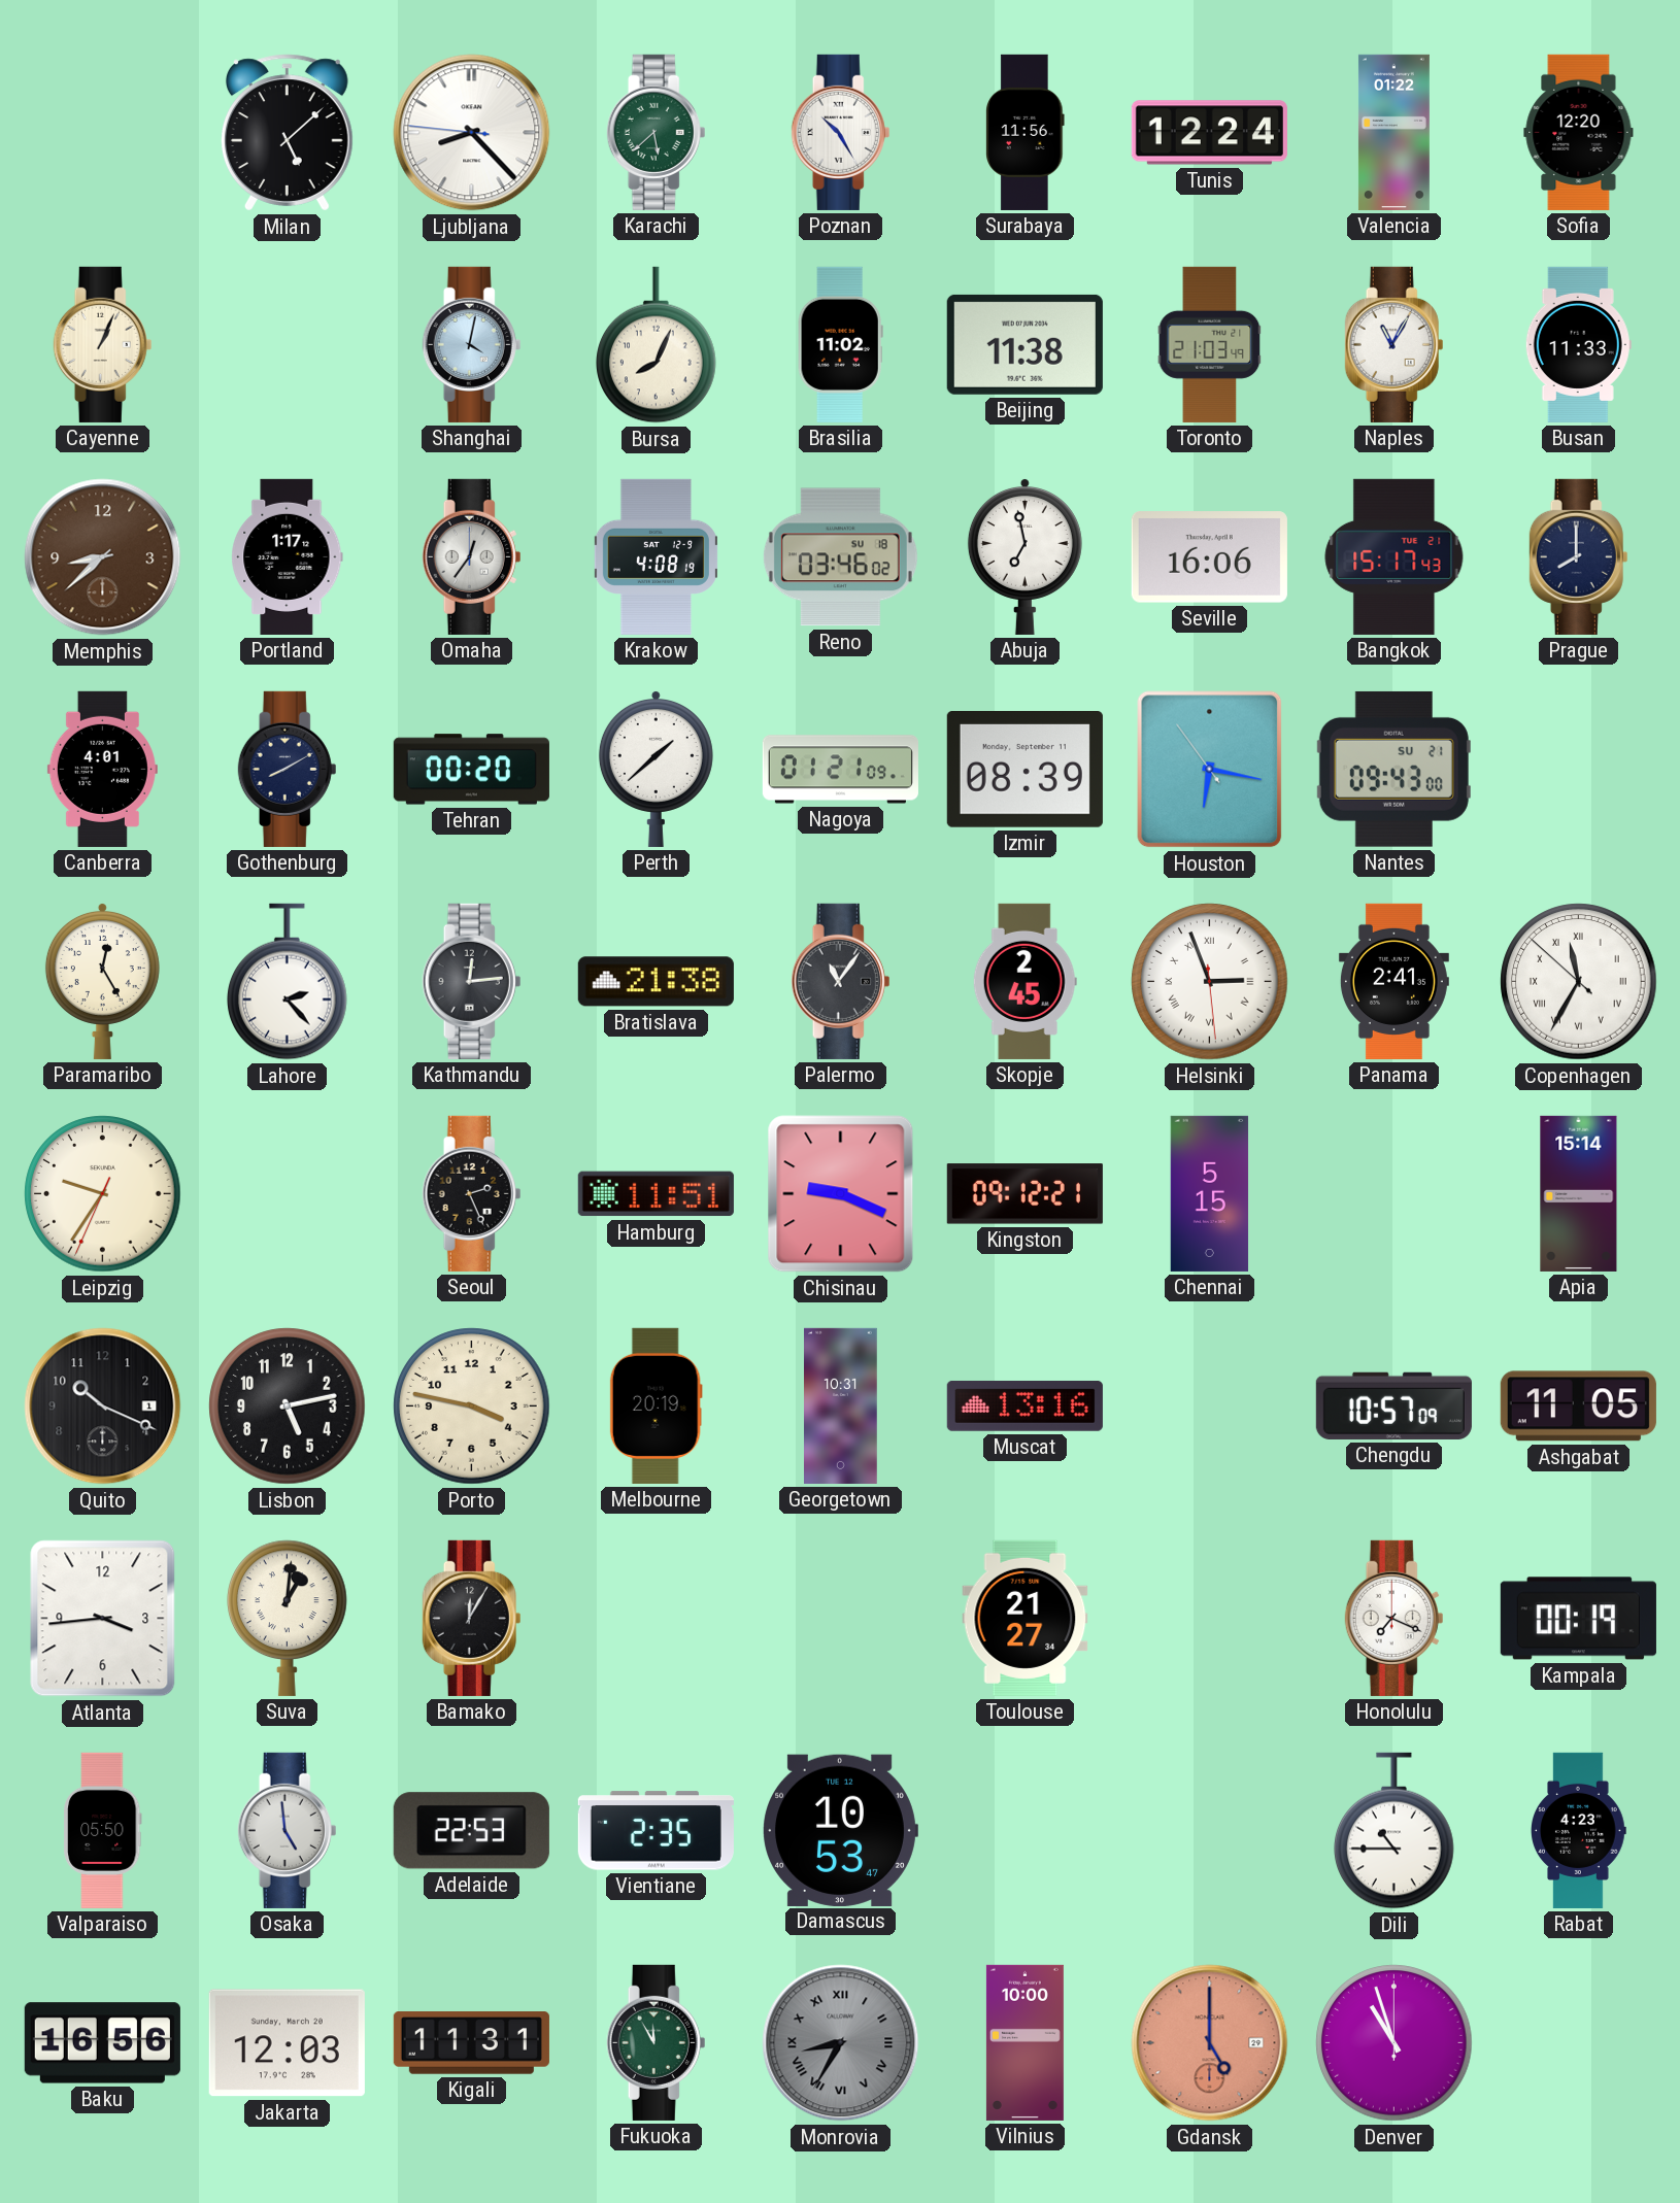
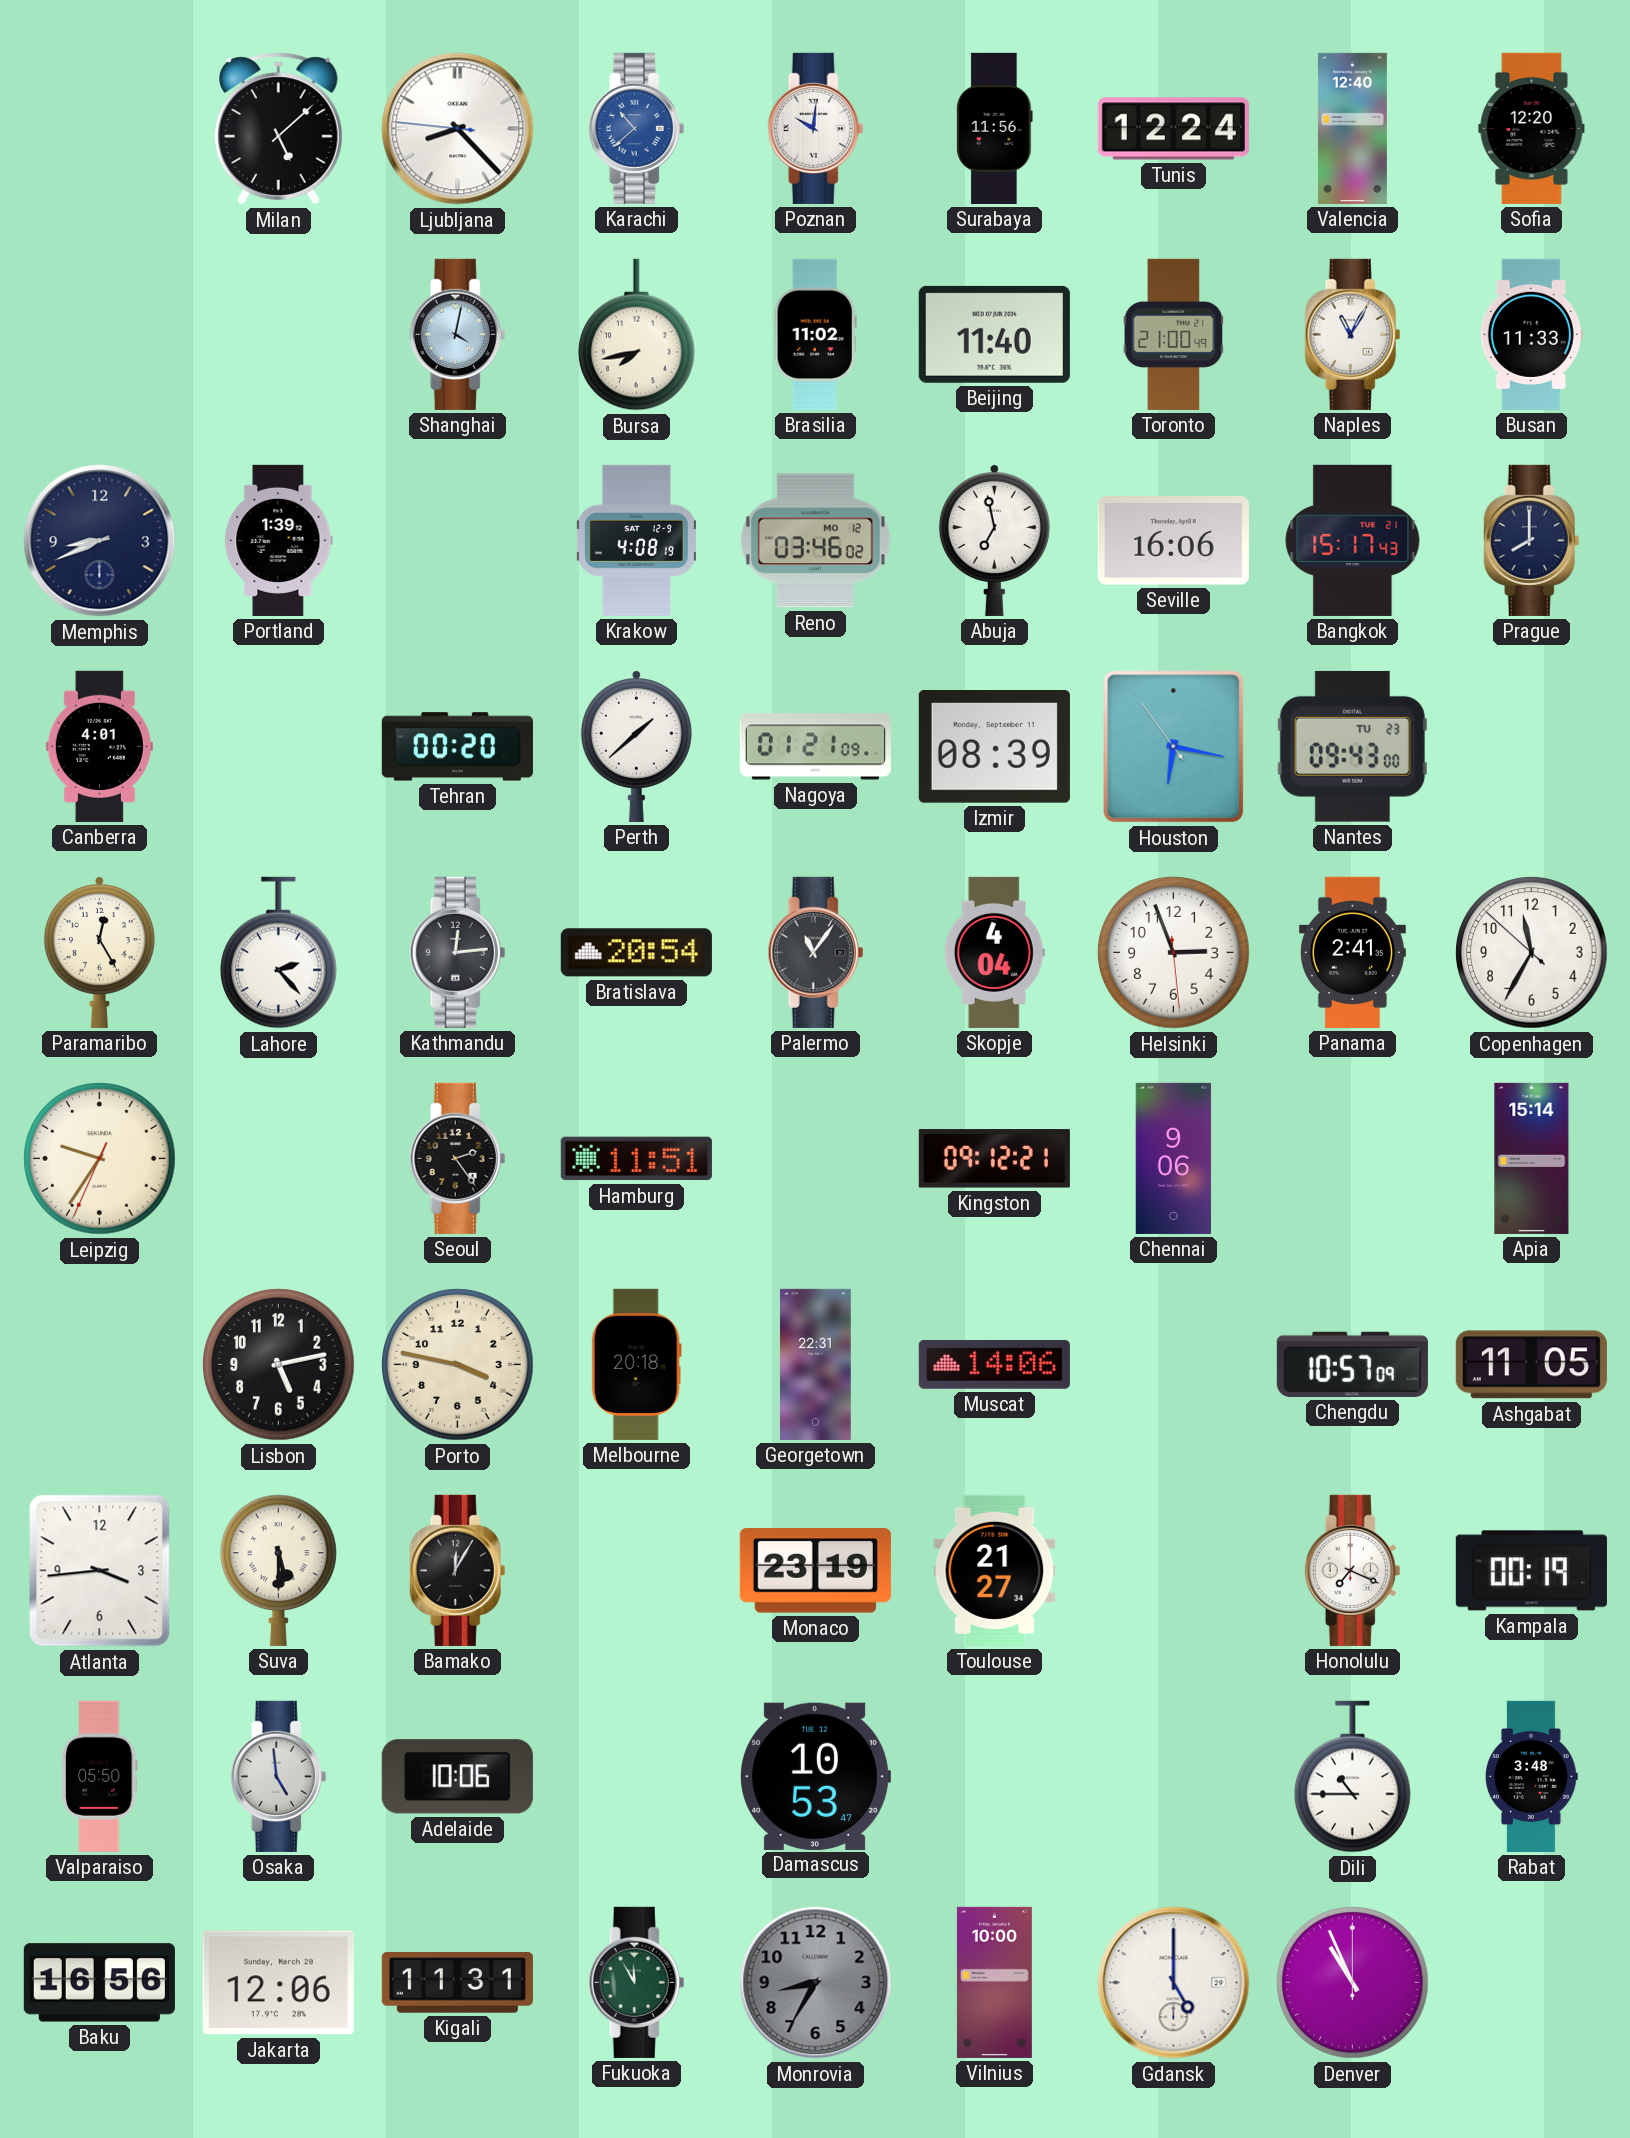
Karachi: 5:38 -> 10:38 (637, 128)
Karachi dial: green -> blue (637, 128)
Poznan: 10:25 -> 10:01 (816, 128)
Valencia: 01:22 -> 12:40 (1352, 128)
Cayenne: 1:04 -> none (103, 344)
Bursa: 8:04 -> 7:43 (637, 335)
Beijing: 11:38 -> 11:40 (994, 334)
Toronto: 21:03 -> 21:00 (1174, 334)
Memphis: 8:38 -> 8:41 (100, 541)
Memphis dial: brown -> navy (100, 541)
Portland: 1:17 -> 1:39 (279, 540)
Omaha: 12:36 -> none (472, 556)
Reno date: SU 18 -> MO 12 (815, 541)
Gothenburg: 8:10 -> none (288, 769)
Nantes date: SU 21 -> TU 23 (1352, 746)
Bratislava: 21:38 -> 20:54 (636, 953)
Skopje: 2:45 -> 4:04 (994, 952)
Helsinki numerals: Roman -> Arabic (1174, 953)
Copenhagen numerals: Roman -> Arabic (1532, 953)
Seoul: 2:26 -> 2:24 (458, 1158)
Chisinau: 9:19 -> none (841, 1194)
Chennai: 5:15 -> 9:06 (1174, 1158)
Quito: 10:19 -> none (103, 1406)
Melbourne: 20:19 -> 20:18 (636, 1364)
Georgetown: 10:31 -> 22:31 (816, 1364)
Muscat: 13:16 -> 14:06 (994, 1364)
Suva: 1:01 -> 5:30 (279, 1570)
Monaco: none -> 23:19 (815, 1571)
Adelaide: 22:53 -> 10:06 (457, 1777)
Vientiane: 2:35 -> none (656, 1831)
Rabat: 4:23 -> 3:48 (1532, 1776)
Jakarta: 12:03 -> 12:06 (278, 1983)
Monrovia numerals: Roman -> Arabic (816, 1983)
Gdansk dial: salmon -> white (1174, 1983)
Denver: 10:57 -> 10:56 (1353, 1983)
